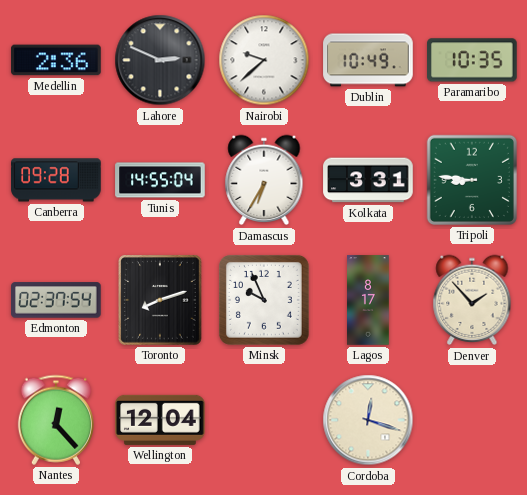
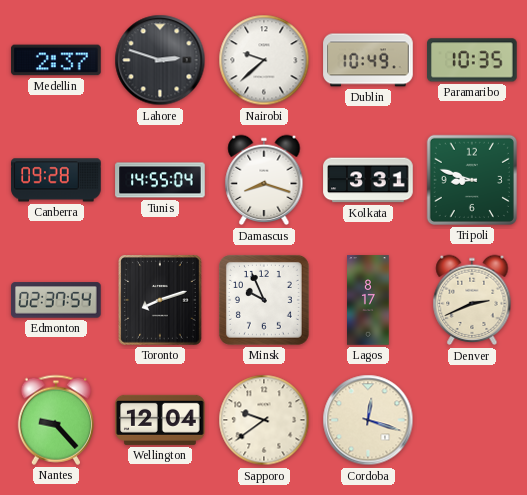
Medellin: 2:36 -> 2:37 (56, 60)
Lahore: 2:49 -> 2:48 (160, 60)
Damascus: 6:35 -> 8:18 (264, 180)
Tripoli: 8:46 -> 8:48 (472, 180)
Denver: 1:53 -> 2:41 (472, 300)
Nantes: 12:23 -> 9:23 (56, 420)
Sapporo: none -> 9:39 (264, 420)
